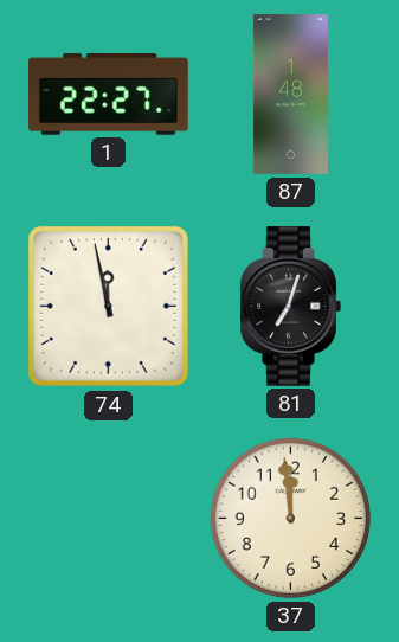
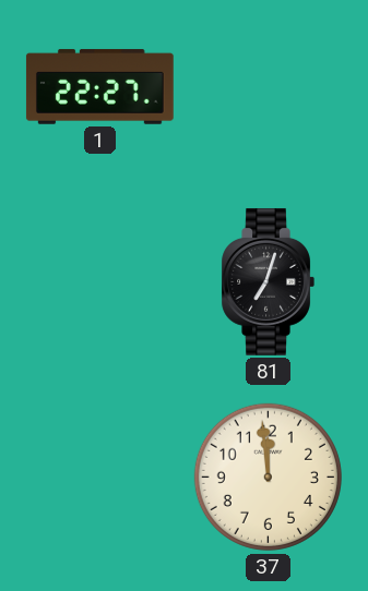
87: 1:48 -> none (290, 95)
74: 11:58 -> none (108, 306)
